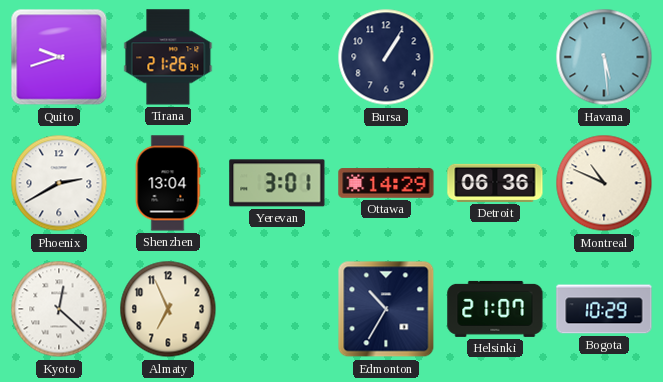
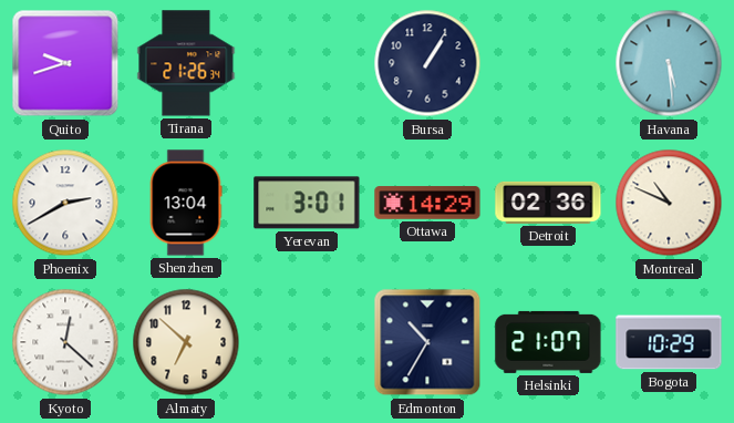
Detroit: 06:36 -> 02:36 (548, 203)
Almaty: 6:56 -> 6:52 (186, 342)
